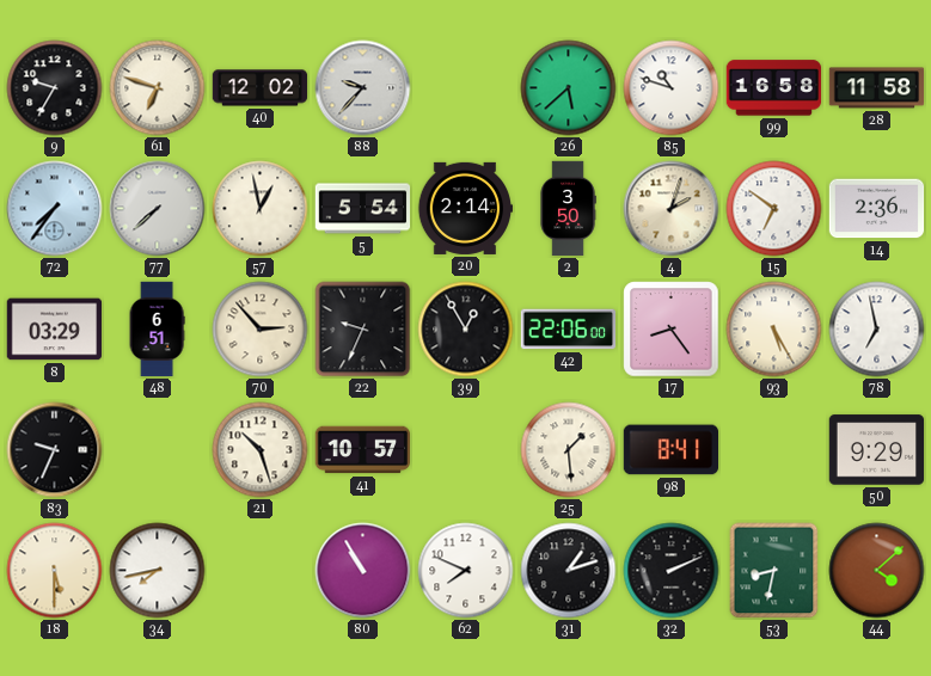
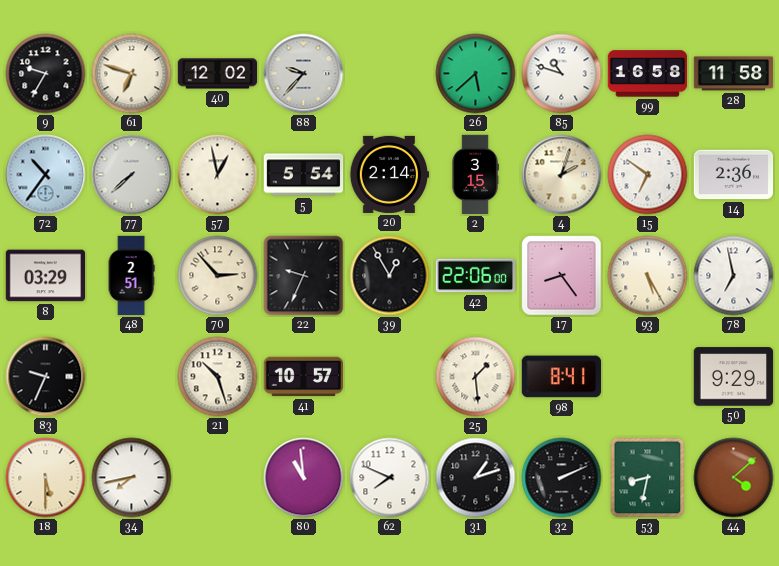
72: 7:36 -> 10:36 (46, 175)
2: 3:50 -> 3:15 (475, 175)
48: 6:51 -> 2:51 (131, 276)
80: 10:55 -> 10:59 (304, 478)
